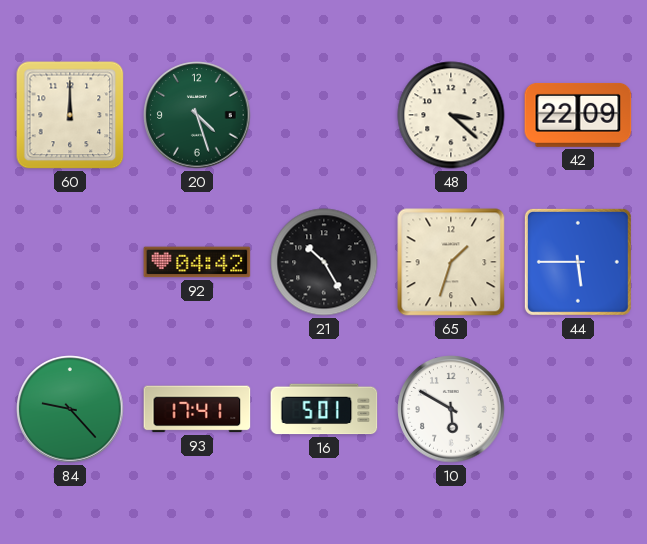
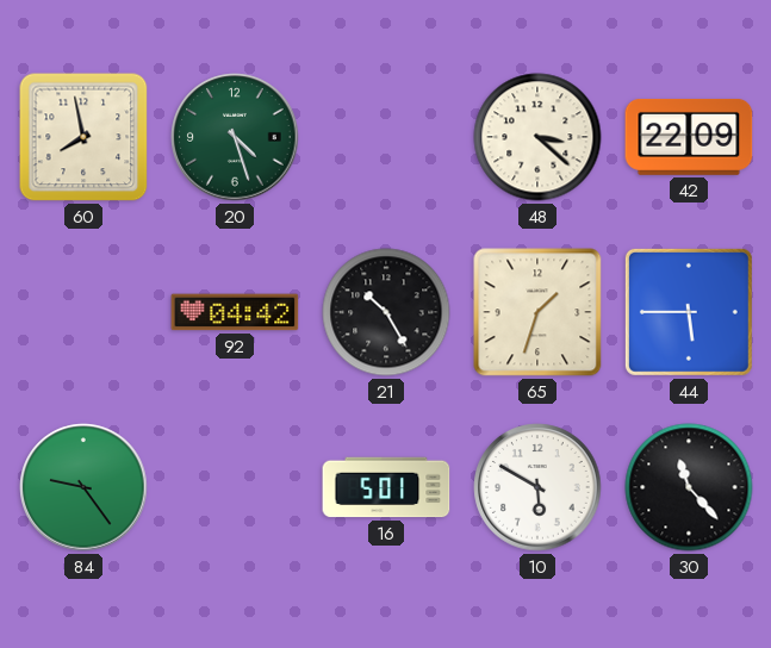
60: 12:00 -> 7:58 (83, 137)
84: 9:23 -> 9:24 (83, 487)
93: 17:41 -> none (197, 409)
30: none -> 11:23 (689, 487)
